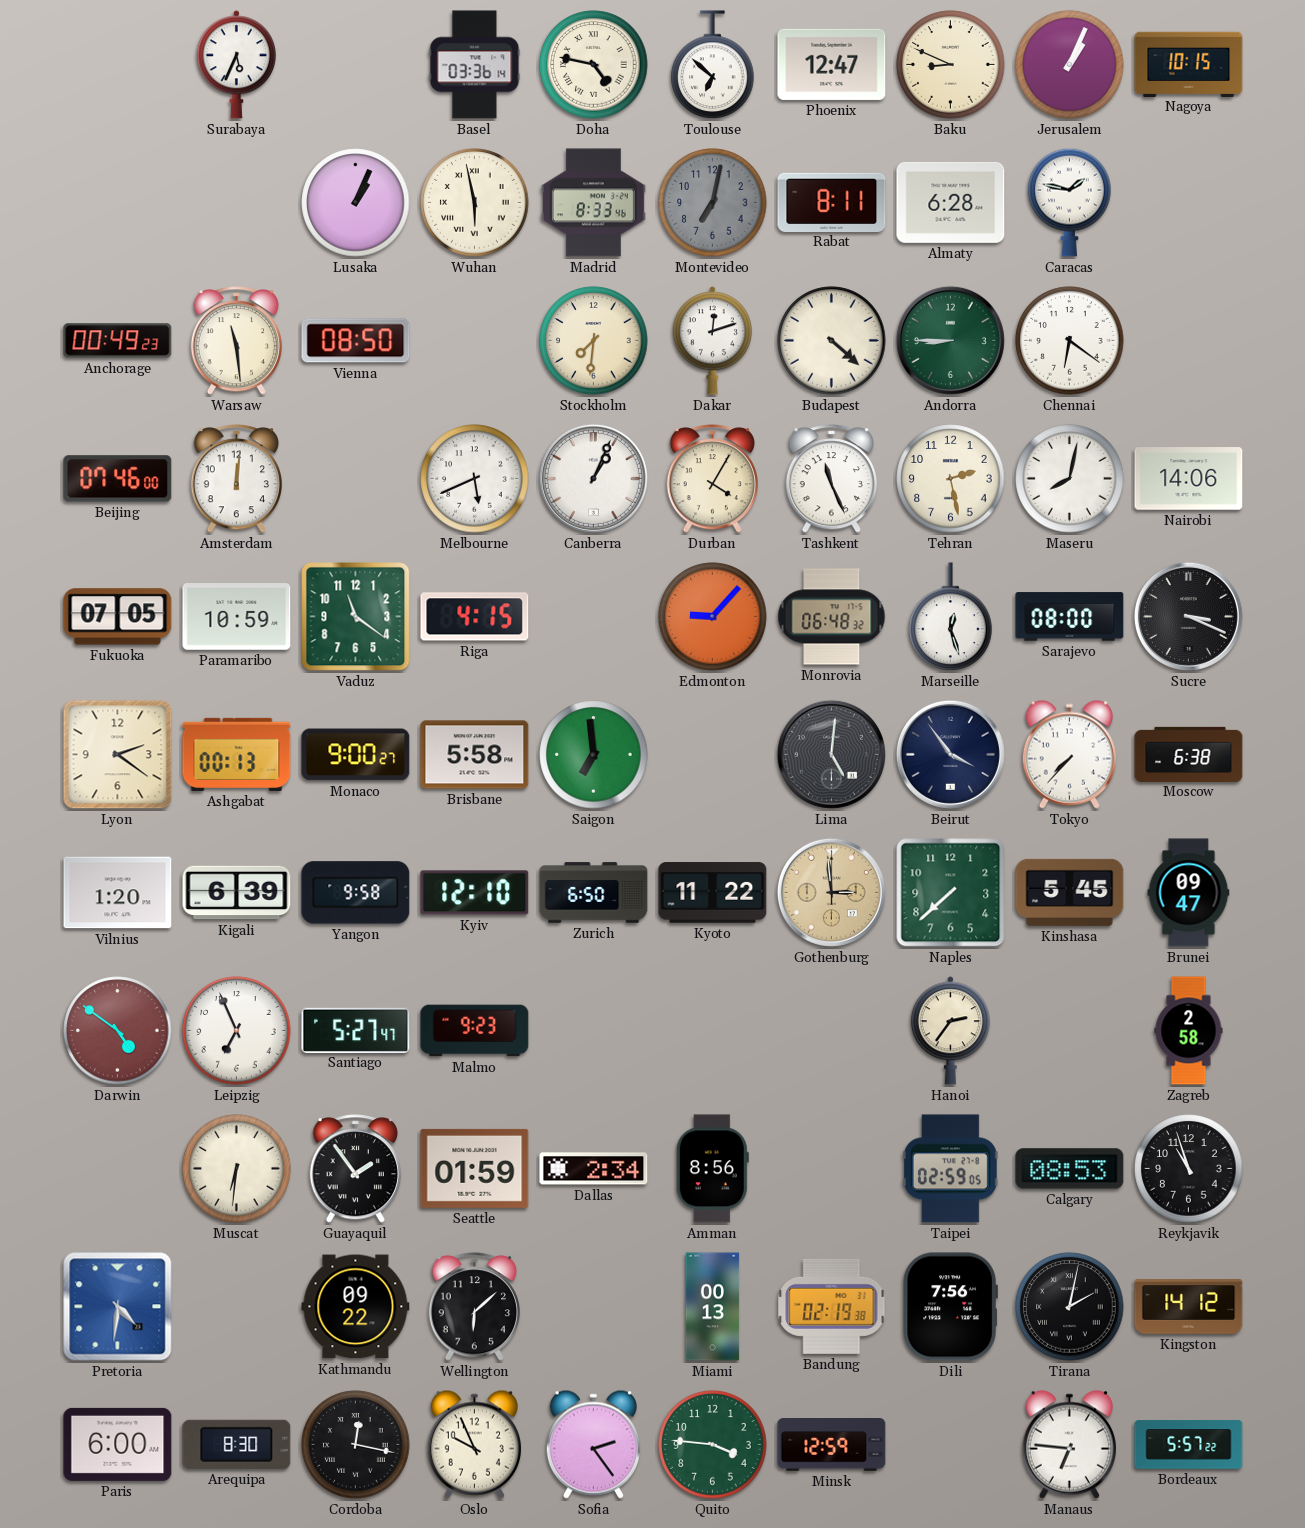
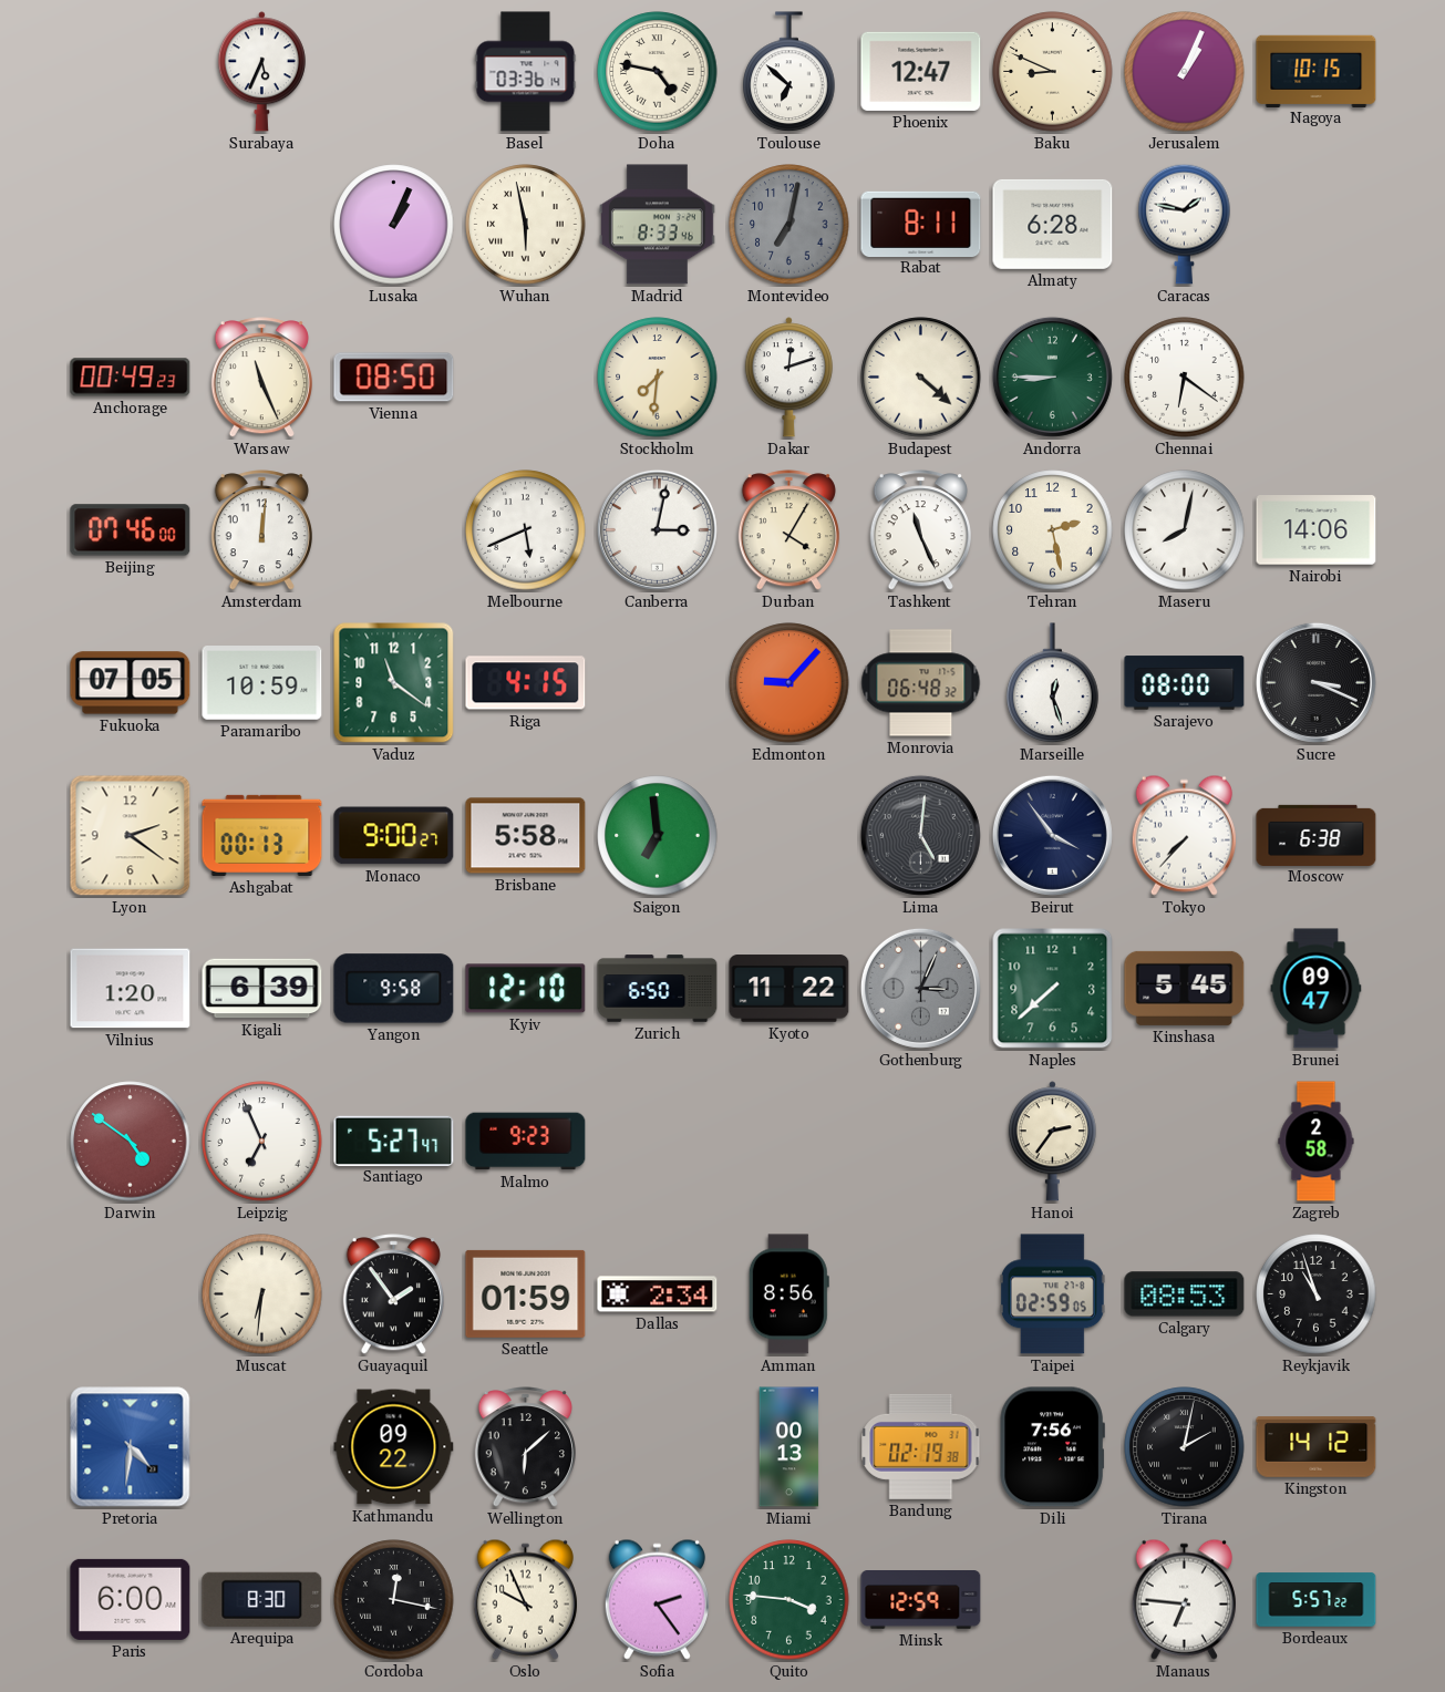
Warsaw: 11:29 -> 11:26 (261, 378)
Canberra: 1:04 -> 3:02 (657, 529)
Gothenburg: 2:59 -> 3:04 (920, 988)
Gothenburg dial: champagne -> grey (920, 988)
